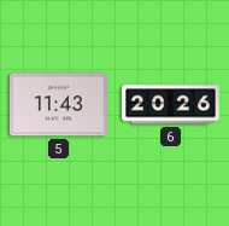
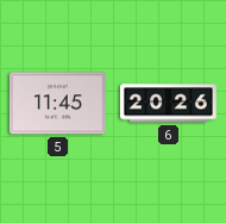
5: 11:43 -> 11:45 (57, 104)
